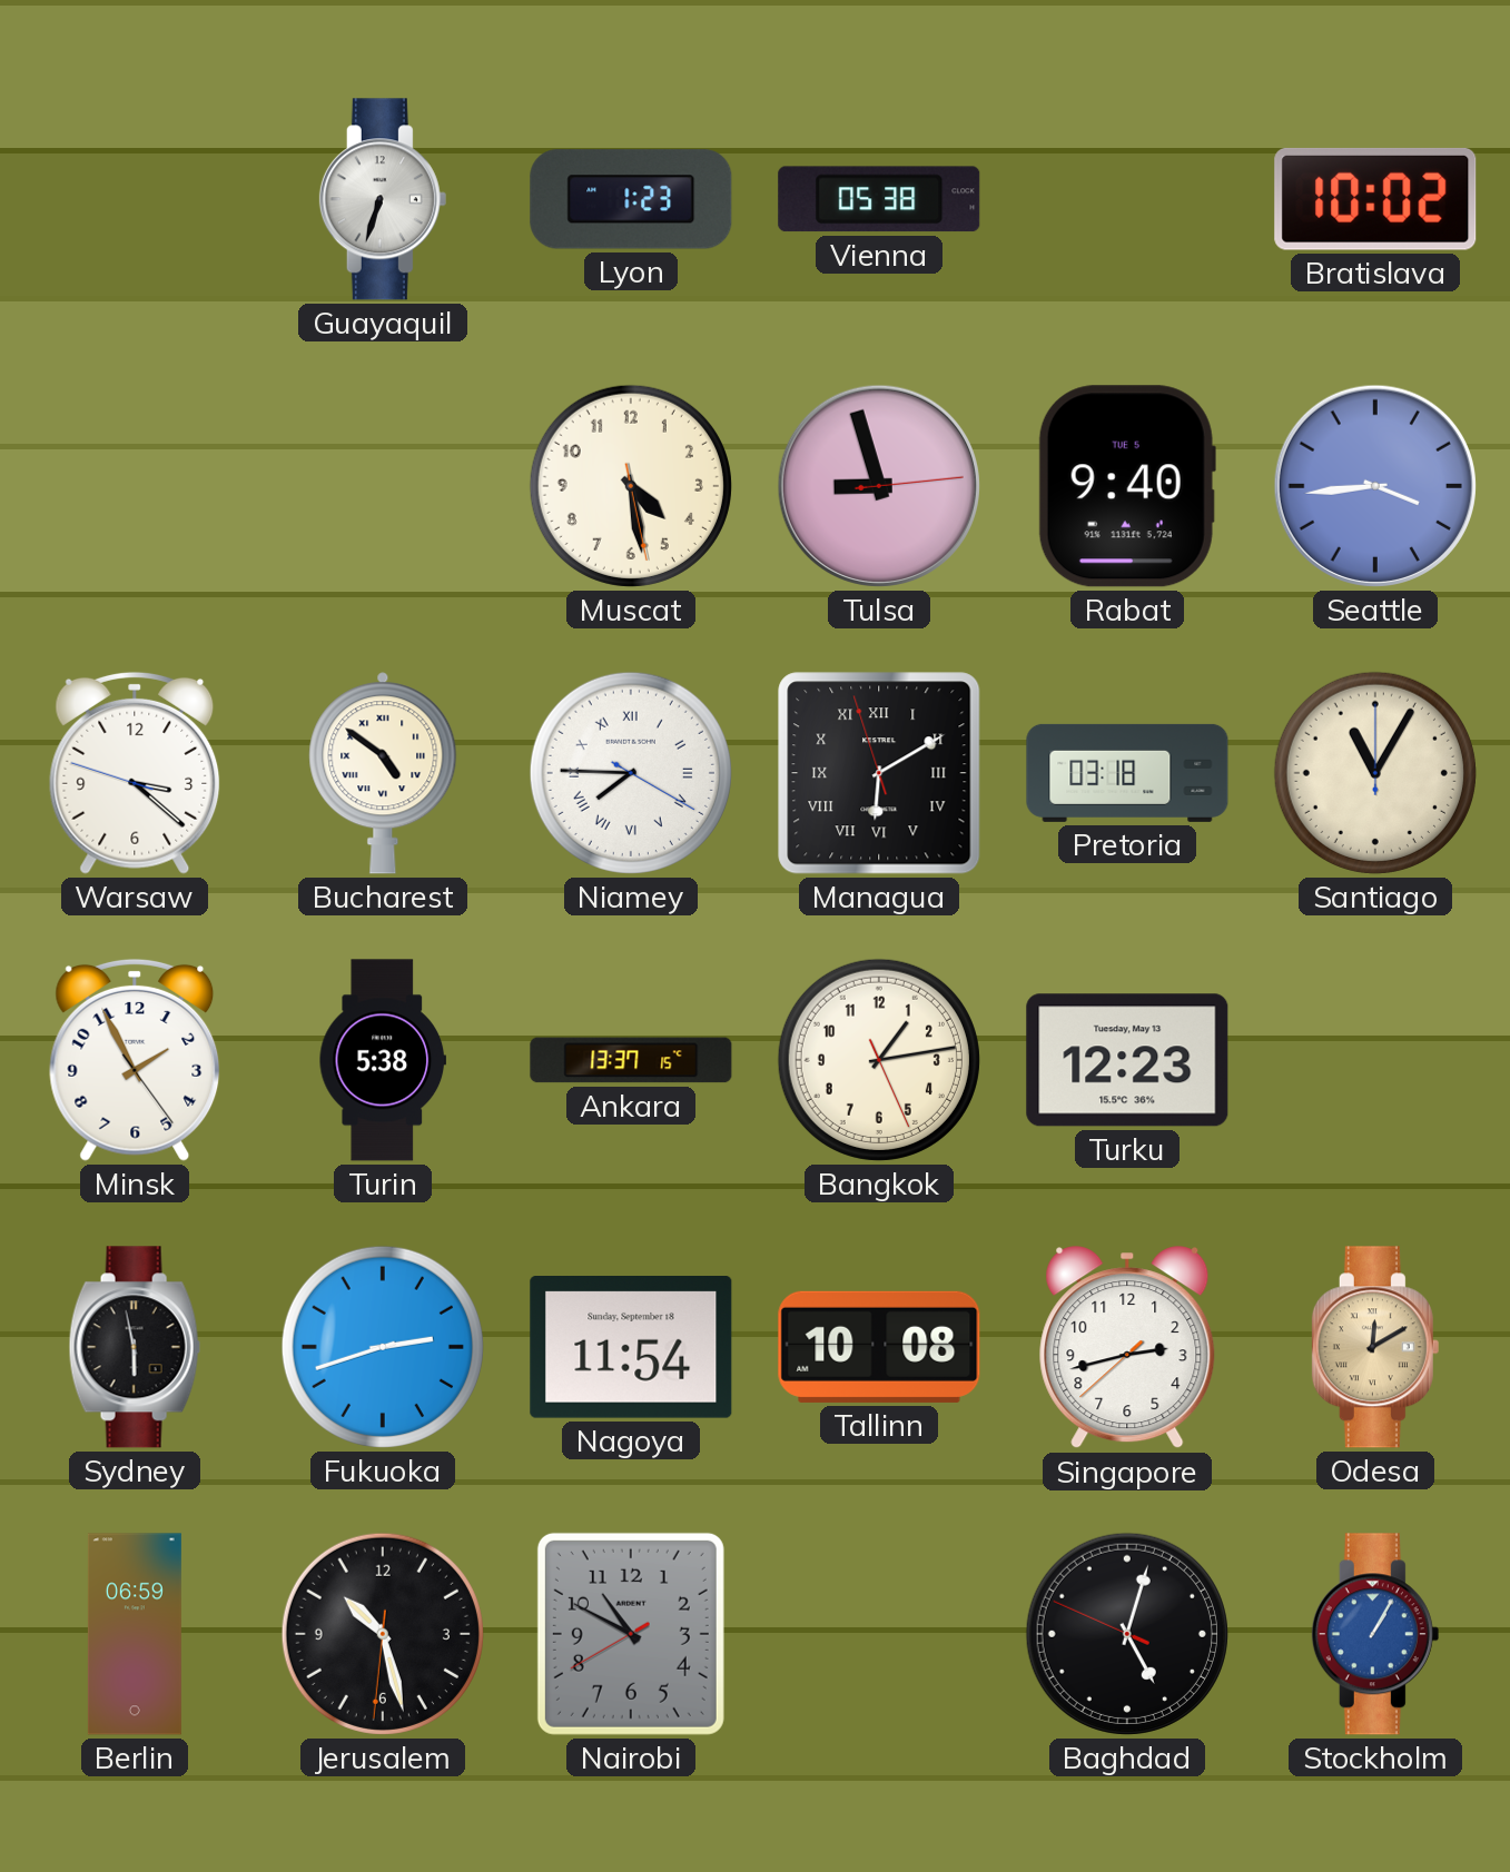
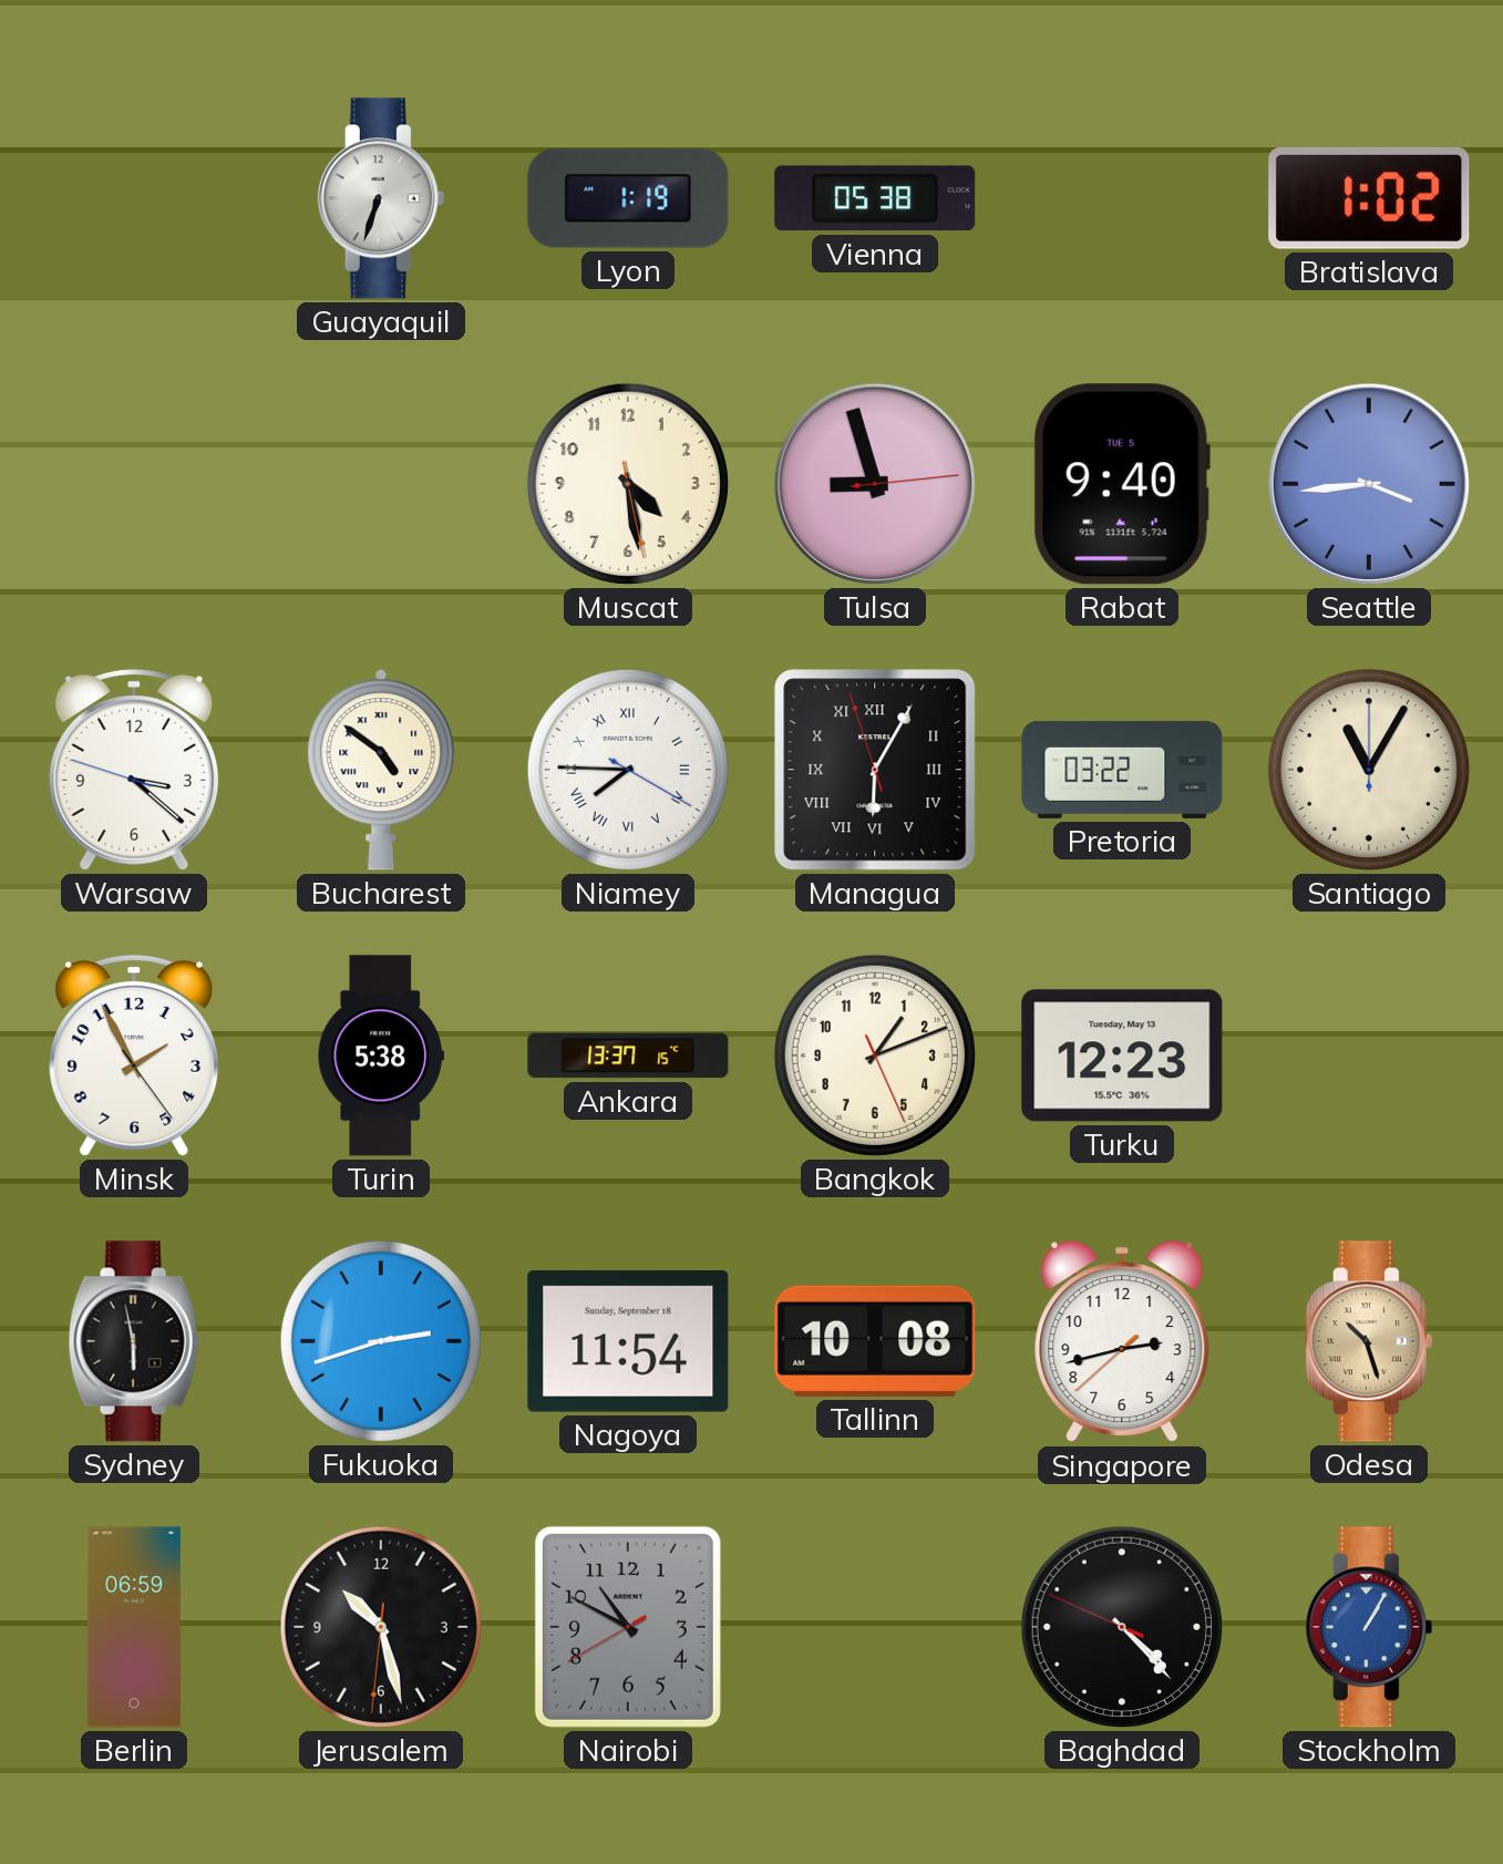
Lyon: 1:23 -> 1:19 (628, 198)
Bratislava: 10:02 -> 1:02 (1369, 198)
Managua: 6:09 -> 6:04 (875, 770)
Pretoria: 03:18 -> 03:22 (1122, 770)
Bangkok: 1:13 -> 1:11 (875, 1055)
Odesa: 12:10 -> 10:27 (1369, 1341)
Baghdad: 5:02 -> 4:22 (1122, 1627)
